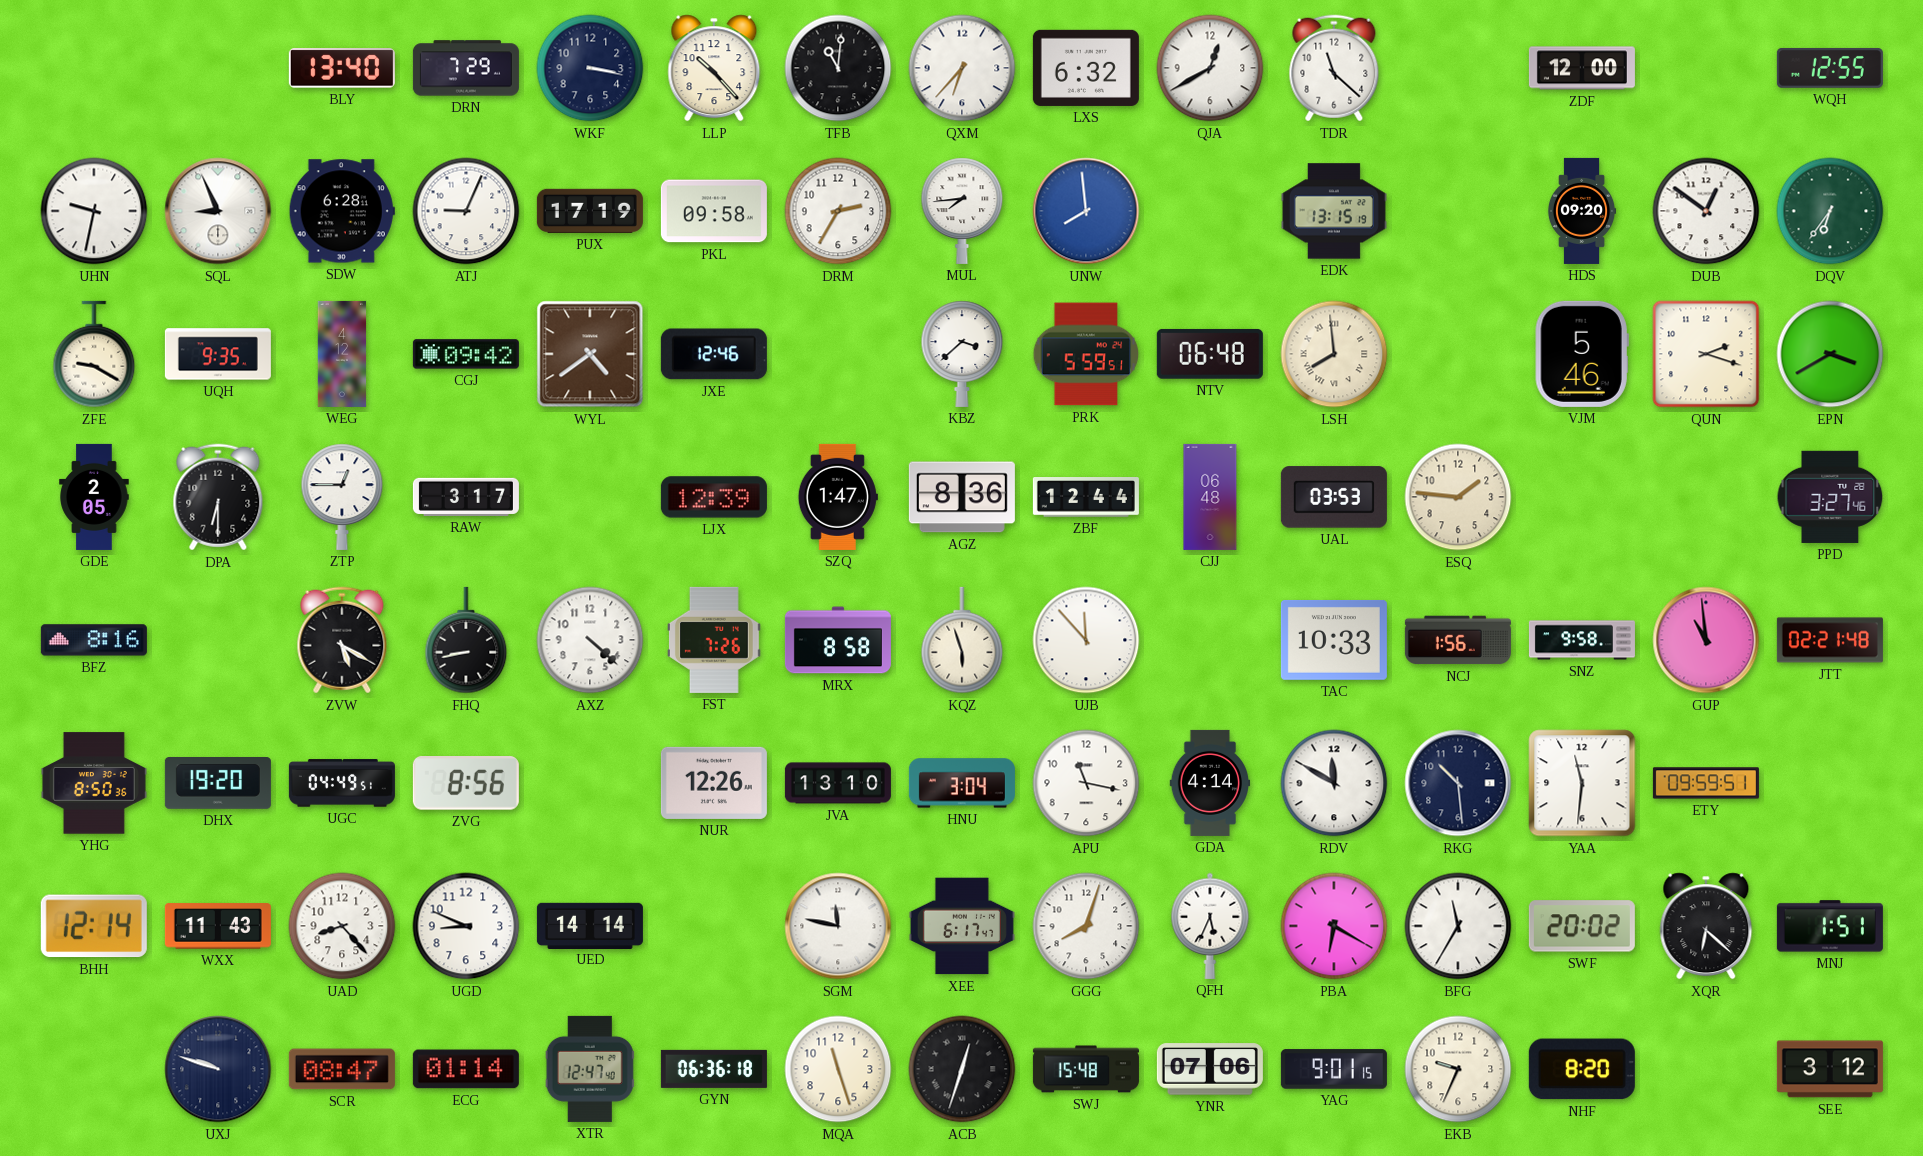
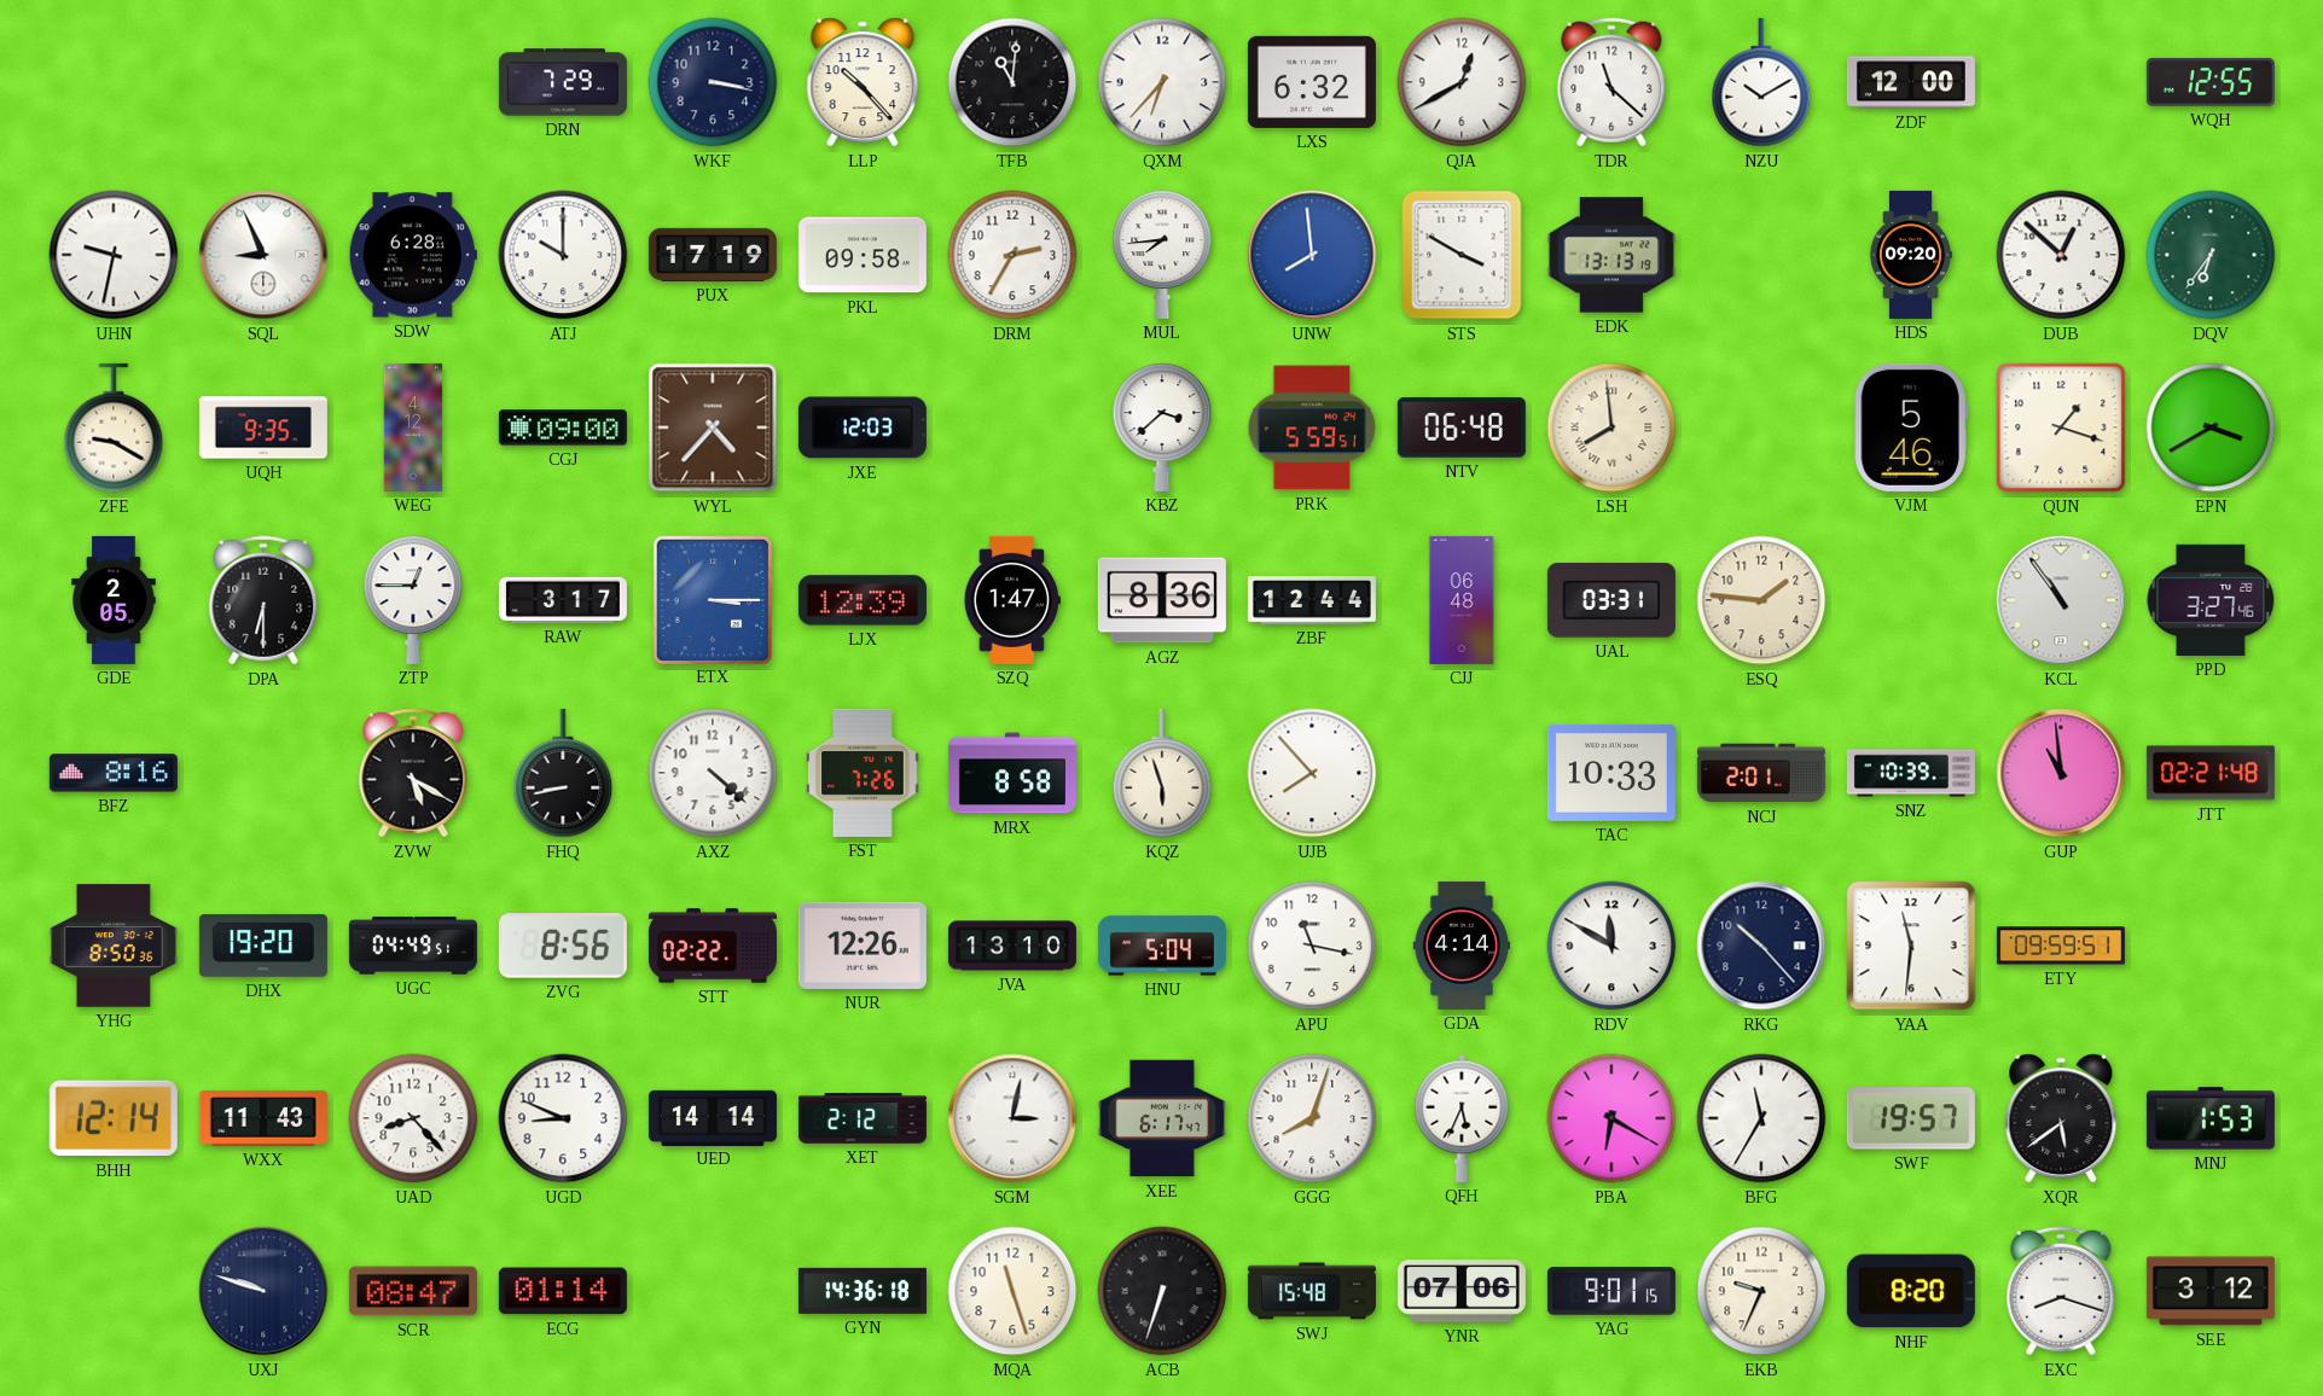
BLY: 13:40 -> none (342, 68)
NZU: none -> 10:10 (1761, 82)
ATJ: 9:04 -> 10:00 (563, 255)
STS: none -> 3:50 (1462, 255)
EDK: 13:15 -> 13:13 (1611, 255)
DUB: 12:51 -> 12:52 (2061, 255)
CGJ: 09:42 -> 09:00 (563, 427)
WYL: 4:39 -> 4:37 (713, 427)
JXE: 12:46 -> 12:03 (863, 427)
QUN: 2:18 -> 1:18 (2061, 427)
ETX: none -> 3:15 (712, 599)
UAL: 03:53 -> 03:31 (1611, 600)
KCL: none -> 10:54 (2061, 600)
UJB: 11:53 -> 7:53 (1312, 773)
NCJ: 1:56 -> 2:01 (1761, 773)
SNZ: 9:58 -> 10:39 (1911, 773)
STT: none -> 02:22 (713, 946)
HNU: 3:04 -> 5:04 (1162, 946)
RKG: 10:29 -> 10:23 (1761, 946)
XET: none -> 2:12 (863, 1118)
SGM: 11:47 -> 3:02 (1012, 1118)
SWF: 20:02 -> 19:57 (1911, 1118)
XQR: 6:22 -> 5:39 (2061, 1118)
MNJ: 1:51 -> 1:53 (2211, 1118)
XTR: 12:47 -> none (590, 1069)
GYN: 06:36 -> 14:36 (863, 1291)
ACB: 12:33 -> 6:33 (1162, 1291)
EXC: none -> 8:18 (2061, 1291)
